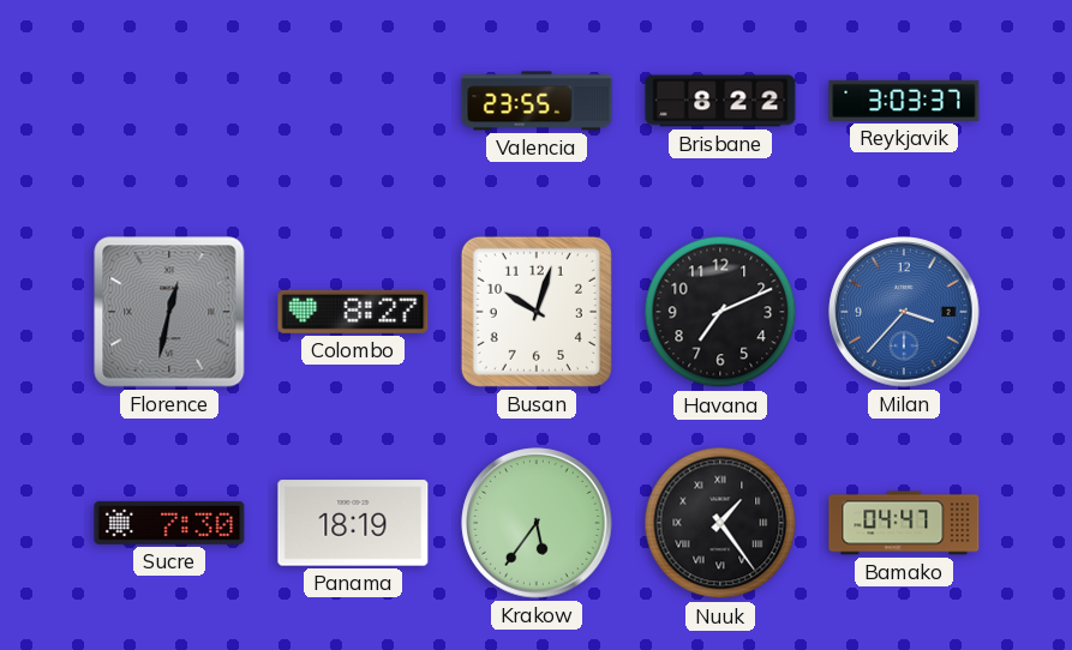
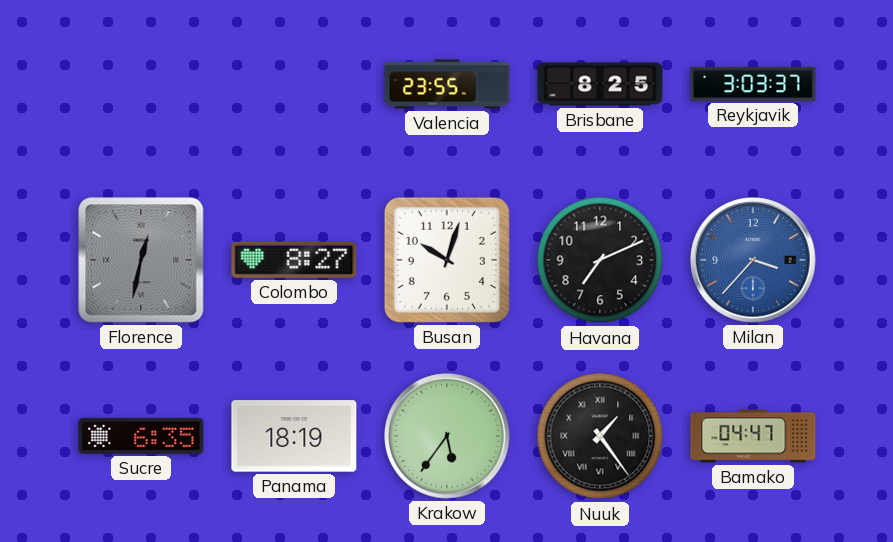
Brisbane: 8:22 -> 8:25 (600, 84)
Sucre: 7:30 -> 6:35 (141, 436)
